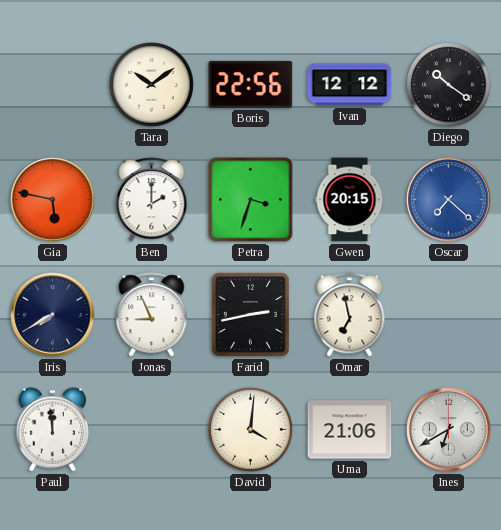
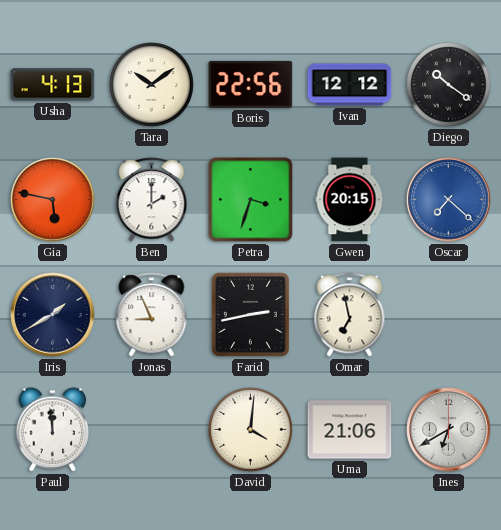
Usha: none -> 4:13 (53, 85)
Iris: 7:40 -> 1:40 (53, 315)
